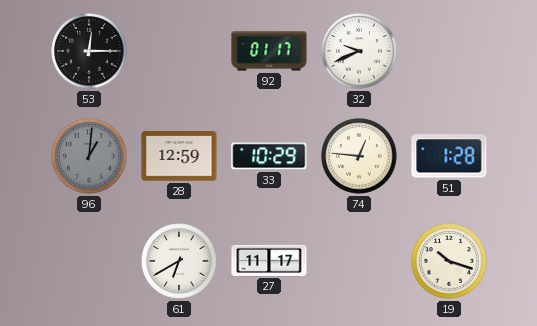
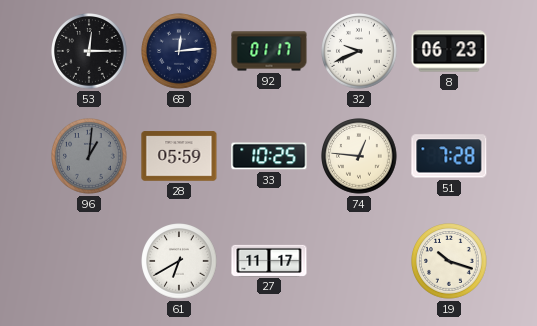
68: none -> 12:14 (179, 51)
8: none -> 06:23 (449, 51)
28: 12:59 -> 05:59 (179, 156)
33: 10:29 -> 10:25 (269, 156)
51: 1:28 -> 7:28 (449, 156)
